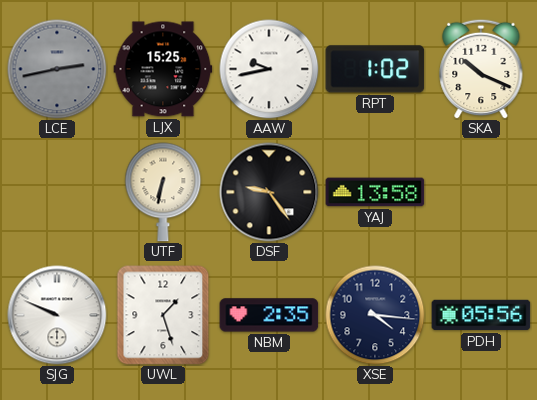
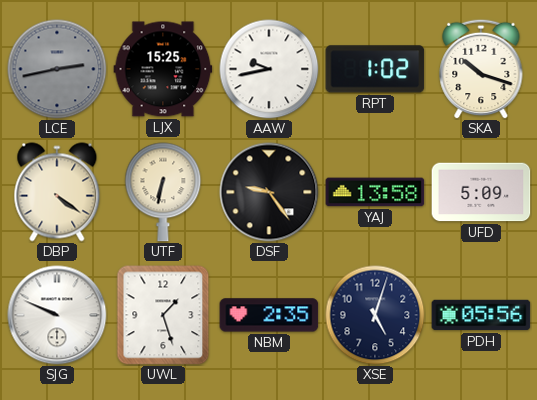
SKA: 10:19 -> 10:18 (481, 69)
DBP: none -> 4:21 (57, 192)
UFD: none -> 5:09 (481, 192)
XSE: 4:16 -> 5:03 (375, 315)
